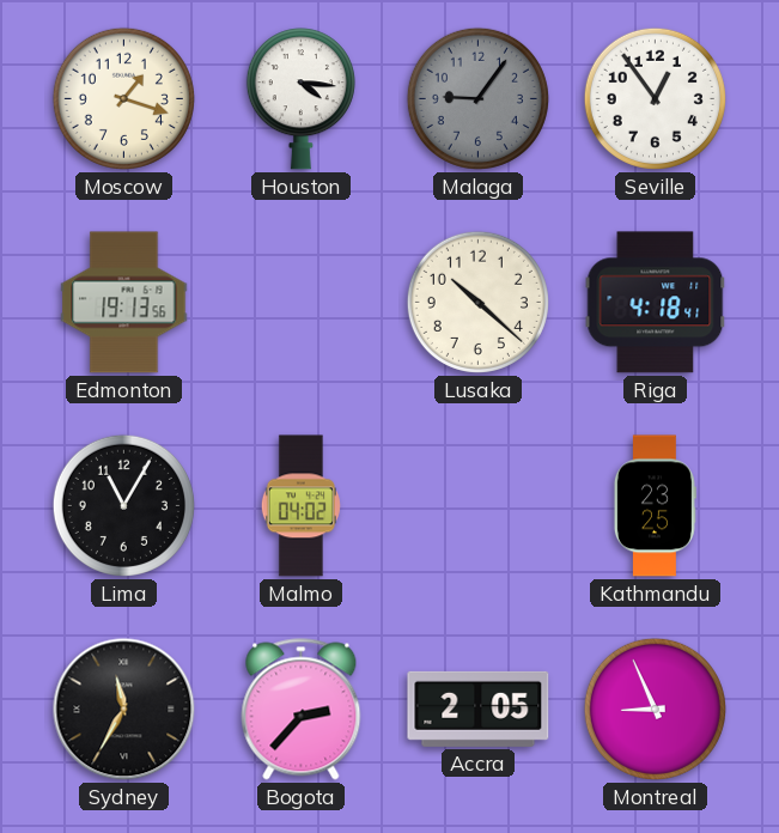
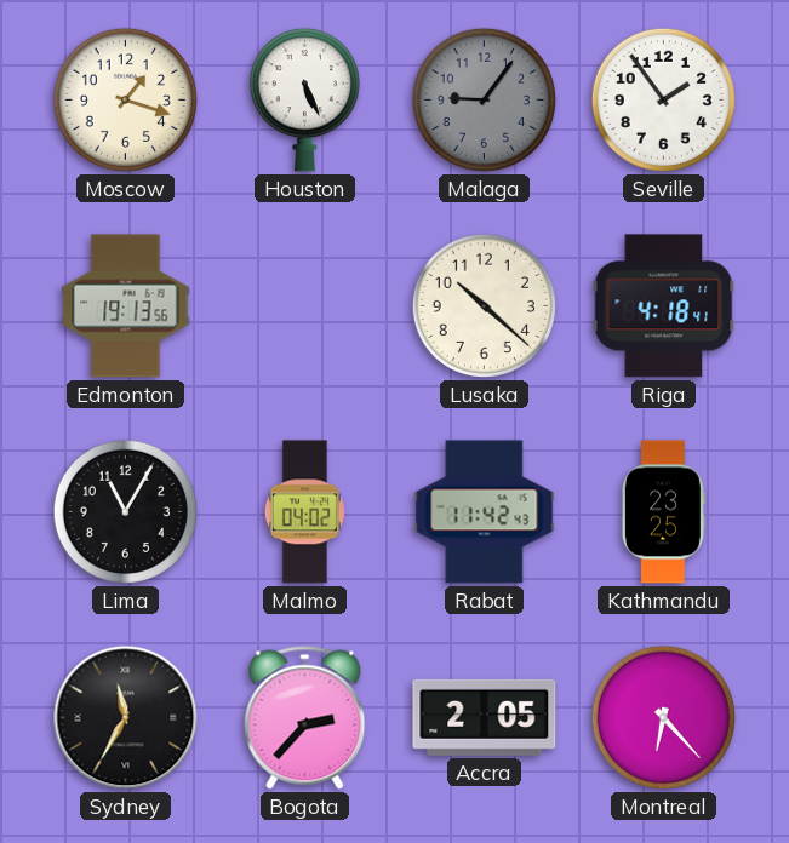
Houston: 4:16 -> 5:26 (304, 101)
Seville: 12:54 -> 1:54 (663, 99)
Rabat: none -> 11:42 (485, 512)
Montreal: 8:56 -> 6:23 (663, 717)
